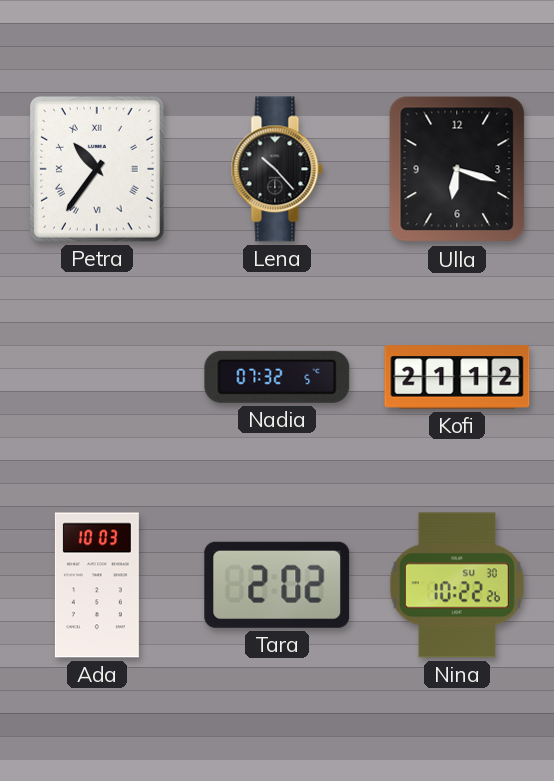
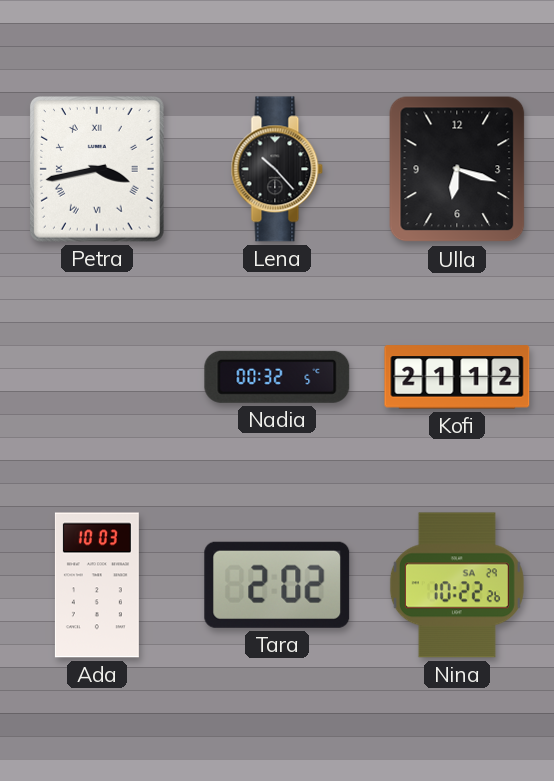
Petra: 10:36 -> 3:43 (97, 170)
Nadia: 07:32 -> 00:32 (277, 377)
Nina date: SU 30 -> SA 29 (457, 585)
